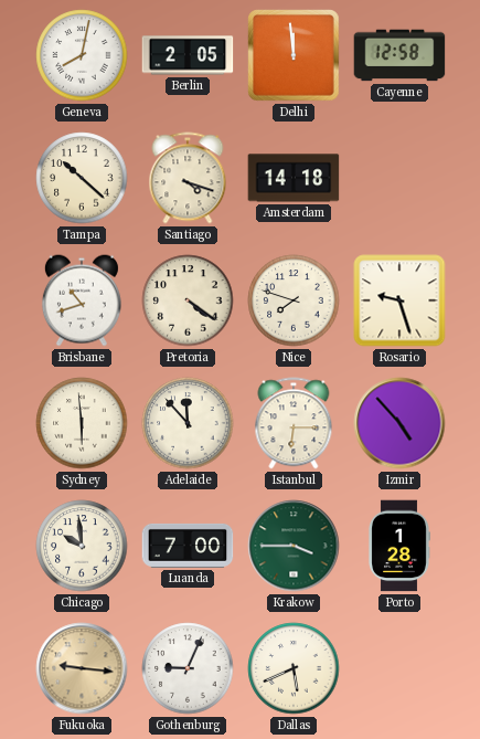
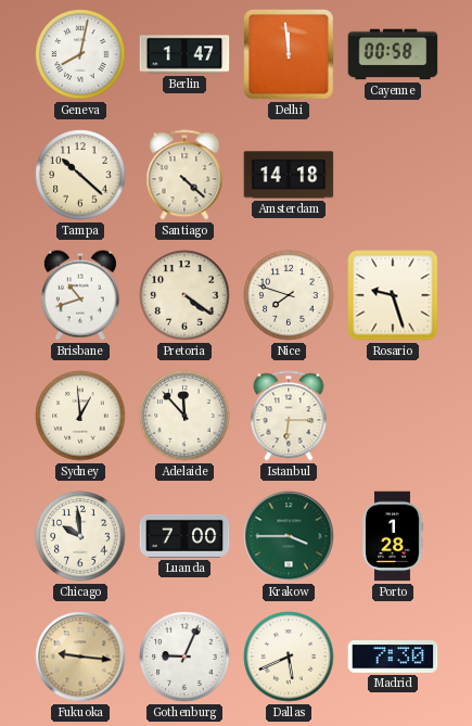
Berlin: 2:05 -> 1:47 (184, 54)
Cayenne: 12:58 -> 00:58 (393, 54)
Santiago: 4:18 -> 4:22 (184, 175)
Sydney: 5:59 -> 12:59 (80, 416)
Izmir: 4:53 -> none (399, 423)
Madrid: none -> 7:30 (393, 658)
